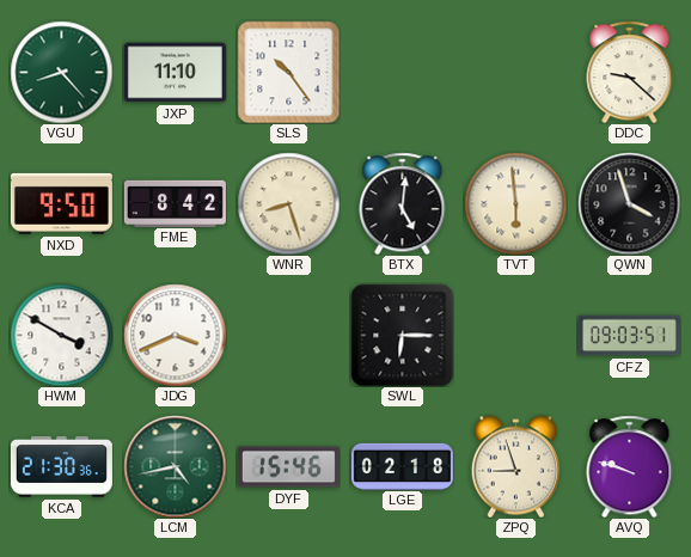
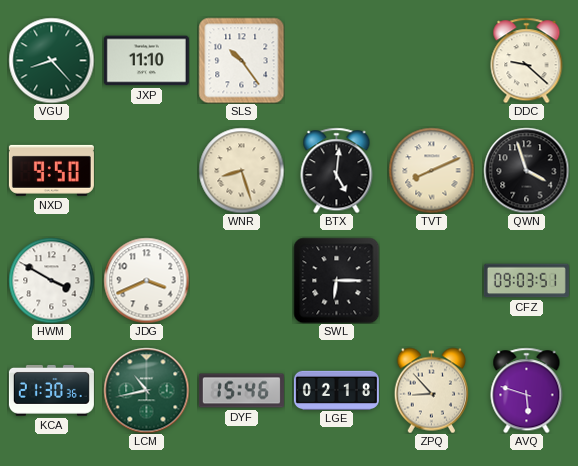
FME: 8:42 -> none (175, 203)
TVT: 5:59 -> 8:11 (431, 170)
LCM: 4:43 -> 10:43 (146, 390)
ZPQ: 8:57 -> 8:53 (431, 390)
AVQ: 9:48 -> 5:48 (527, 390)
